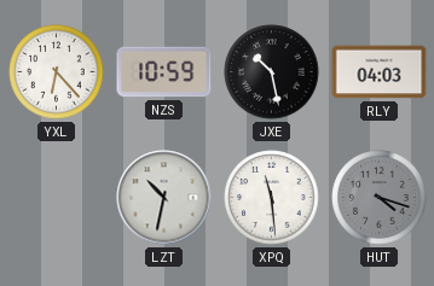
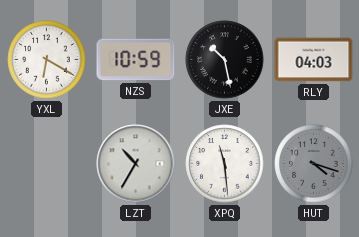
YXL: 6:23 -> 6:20 (47, 60)
LZT: 10:32 -> 10:35 (136, 164)
